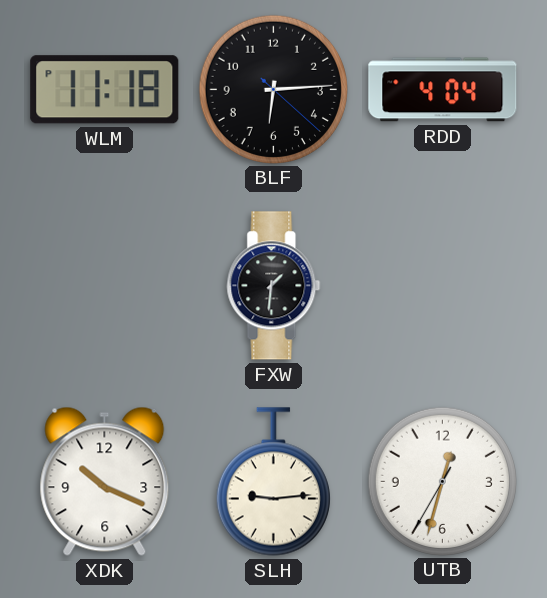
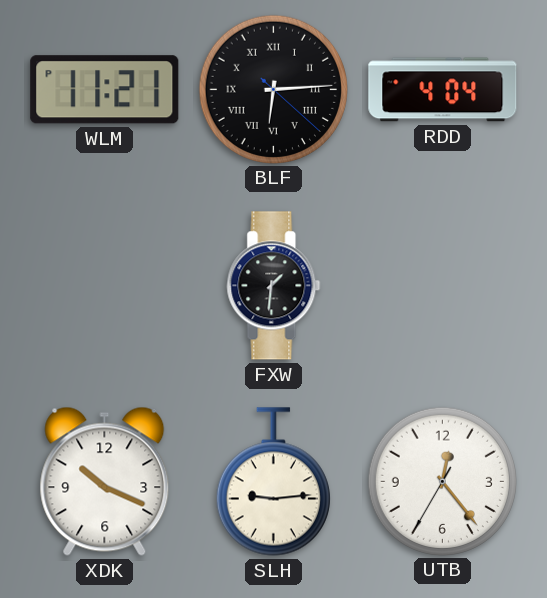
WLM: 11:18 -> 11:21 (105, 90)
BLF numerals: Arabic -> Roman (273, 89)
UTB: 12:32 -> 12:23 (442, 481)
